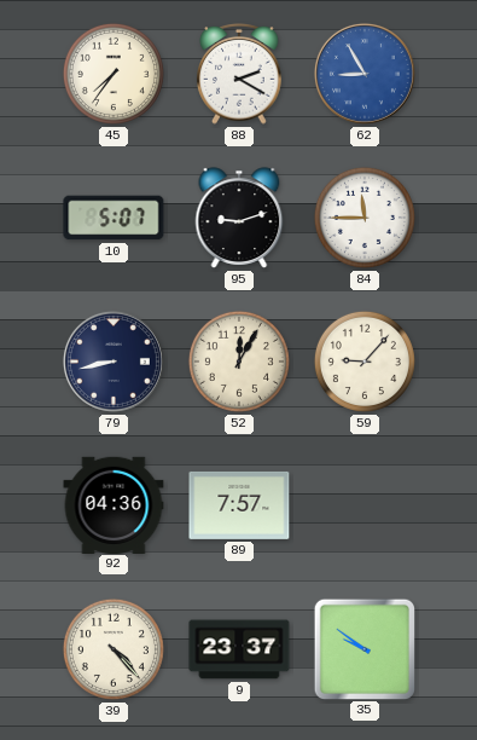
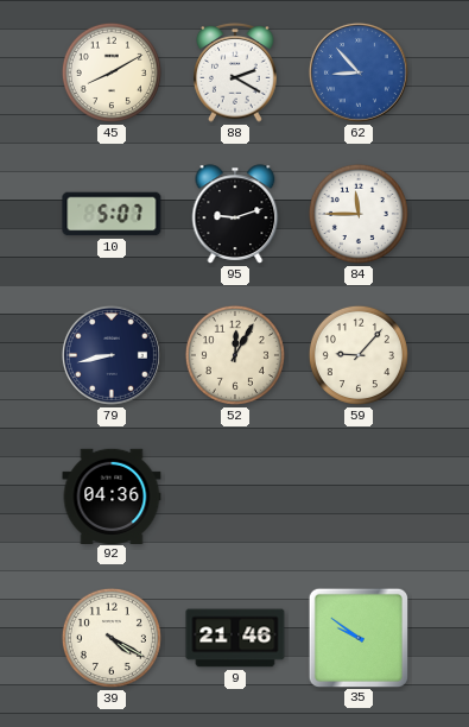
45: 7:36 -> 8:10 (112, 72)
62: 8:55 -> 8:53 (359, 72)
89: 7:57 -> none (239, 505)
39: 4:23 -> 4:20 (112, 638)
9: 23:37 -> 21:46 (235, 638)
